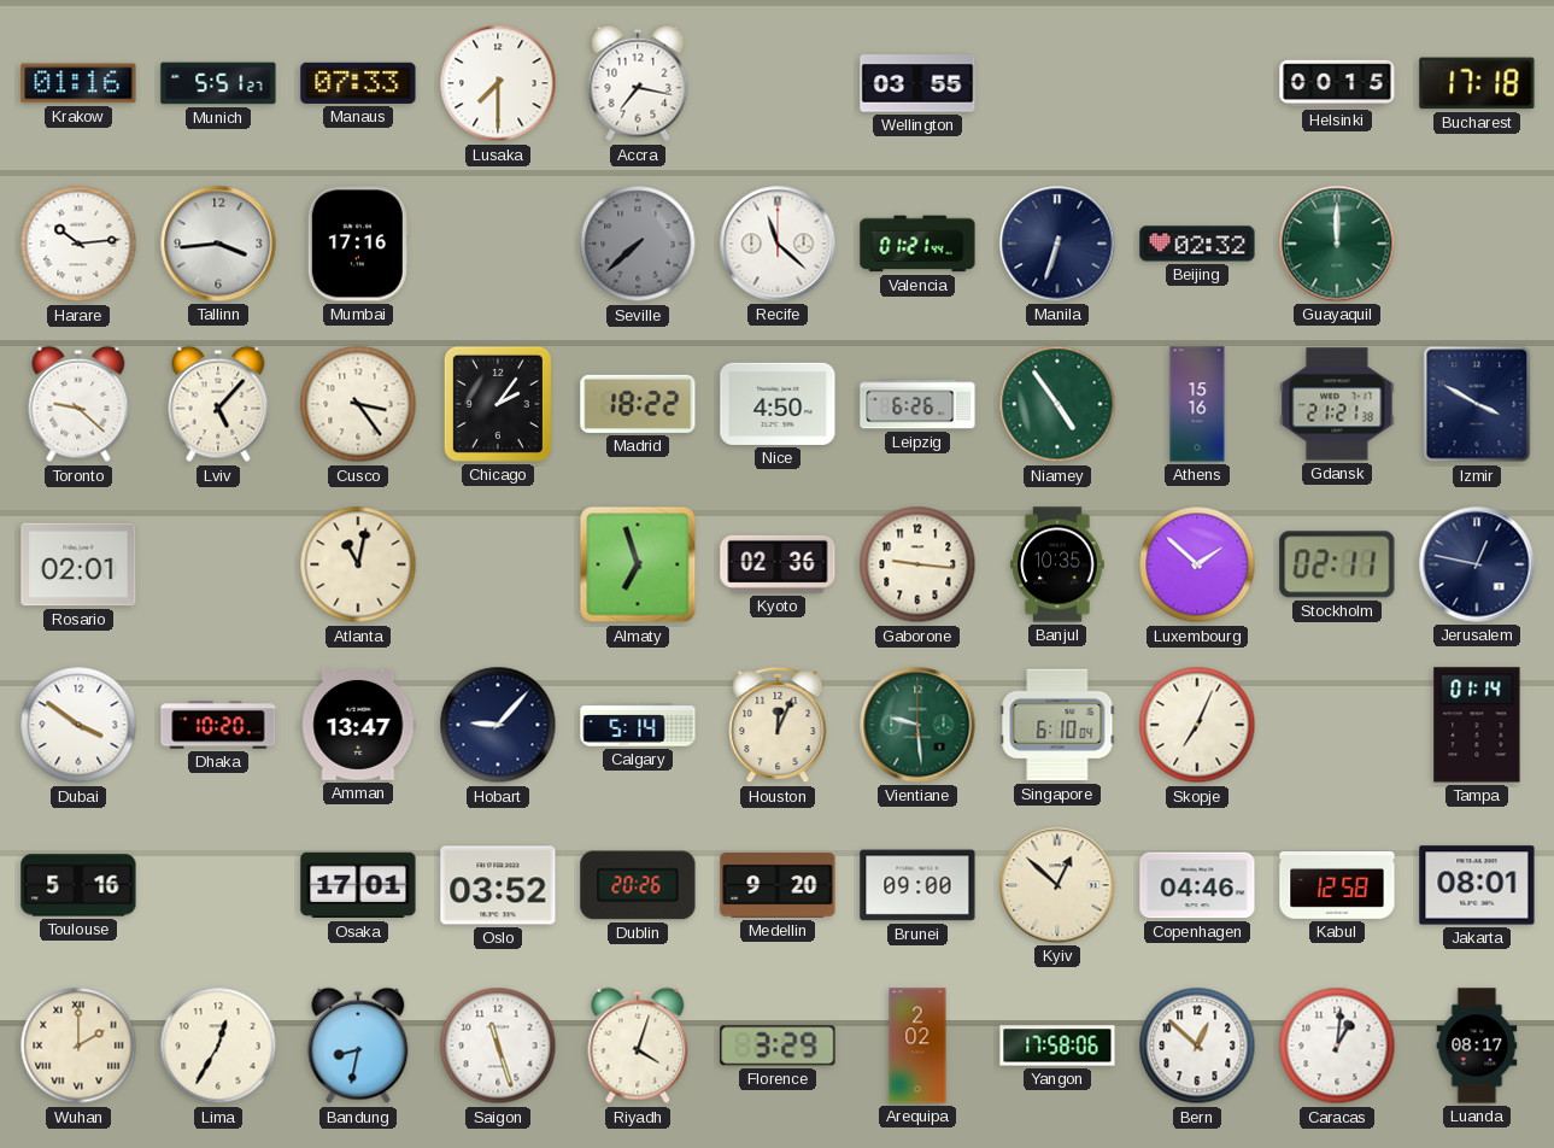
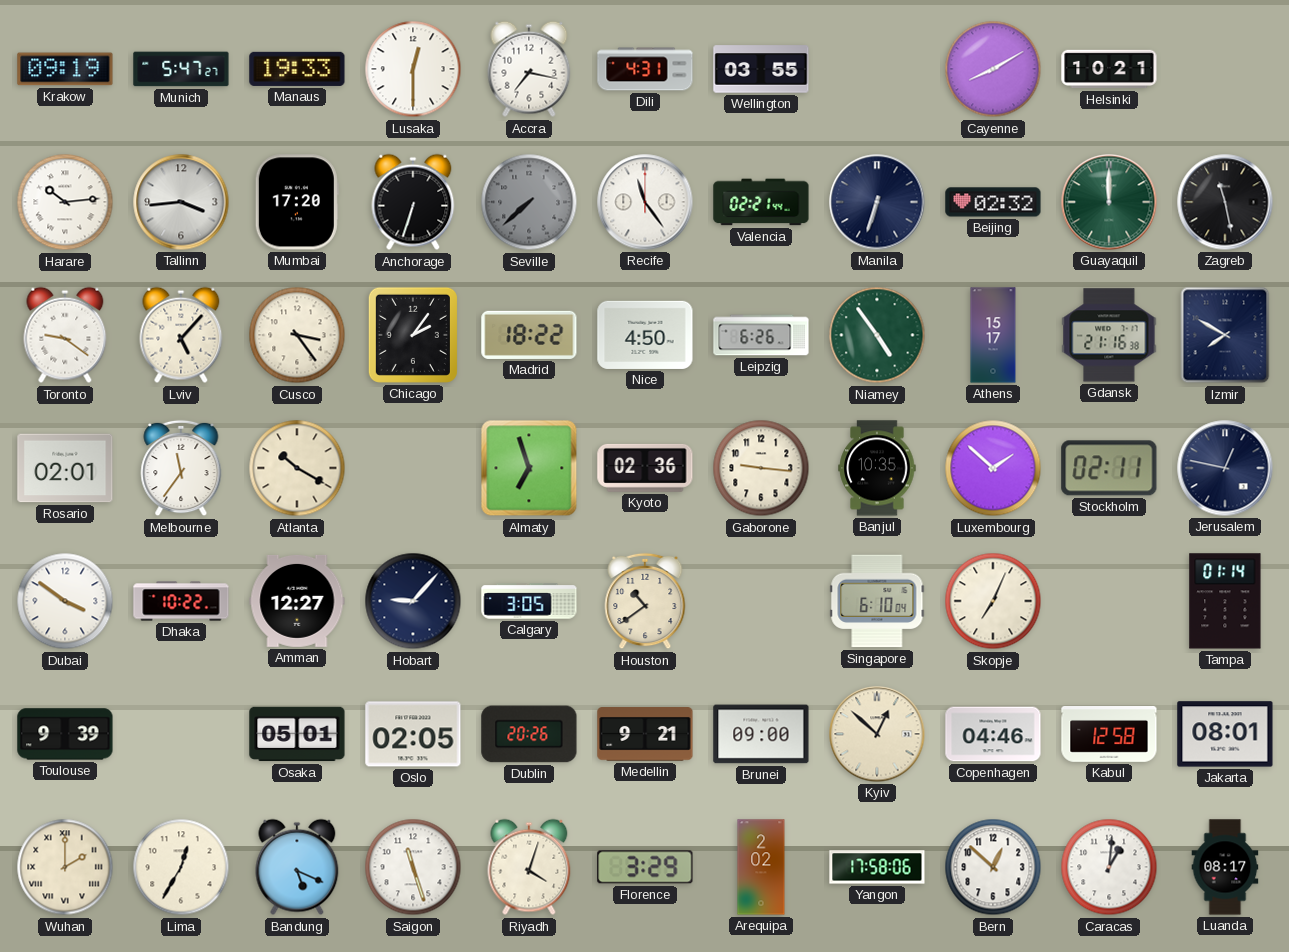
Krakow: 01:16 -> 09:19 (65, 69)
Munich: 5:51 -> 5:47 (181, 69)
Manaus: 07:33 -> 19:33 (297, 69)
Lusaka: 7:30 -> 12:30 (413, 69)
Dili: none -> 4:31 (645, 69)
Cayenne: none -> 8:10 (993, 69)
Helsinki: 00:15 -> 10:21 (1109, 69)
Bucharest: 17:18 -> none (1477, 83)
Mumbai: 17:16 -> 17:20 (297, 202)
Anchorage: none -> 6:33 (413, 202)
Recife: 11:22 -> 11:24 (645, 202)
Valencia: 01:21 -> 02:21 (761, 202)
Zagreb: none -> 11:28 (1225, 202)
Toronto: 9:22 -> 9:21 (65, 335)
Athens: 15:16 -> 15:17 (993, 335)
Gdansk: 21:21 -> 21:16 (1109, 335)
Izmir: 3:50 -> 7:50 (1225, 335)
Melbourne: none -> 11:36 (181, 468)
Atlanta: 11:02 -> 10:20 (297, 468)
Dhaka: 10:20 -> 10:22 (181, 601)
Amman: 13:47 -> 12:27 (297, 601)
Calgary: 5:14 -> 3:05 (529, 601)
Houston: 12:04 -> 10:39 (645, 601)
Vientiane: 9:29 -> none (917, 725)
Toulouse: 5:16 -> 9:39 (65, 734)
Osaka: 17:01 -> 05:01 (297, 734)
Oslo: 03:52 -> 02:05 (413, 734)
Medellin: 9:20 -> 9:21 (645, 734)
Bandung: 8:32 -> 5:19 (297, 867)
